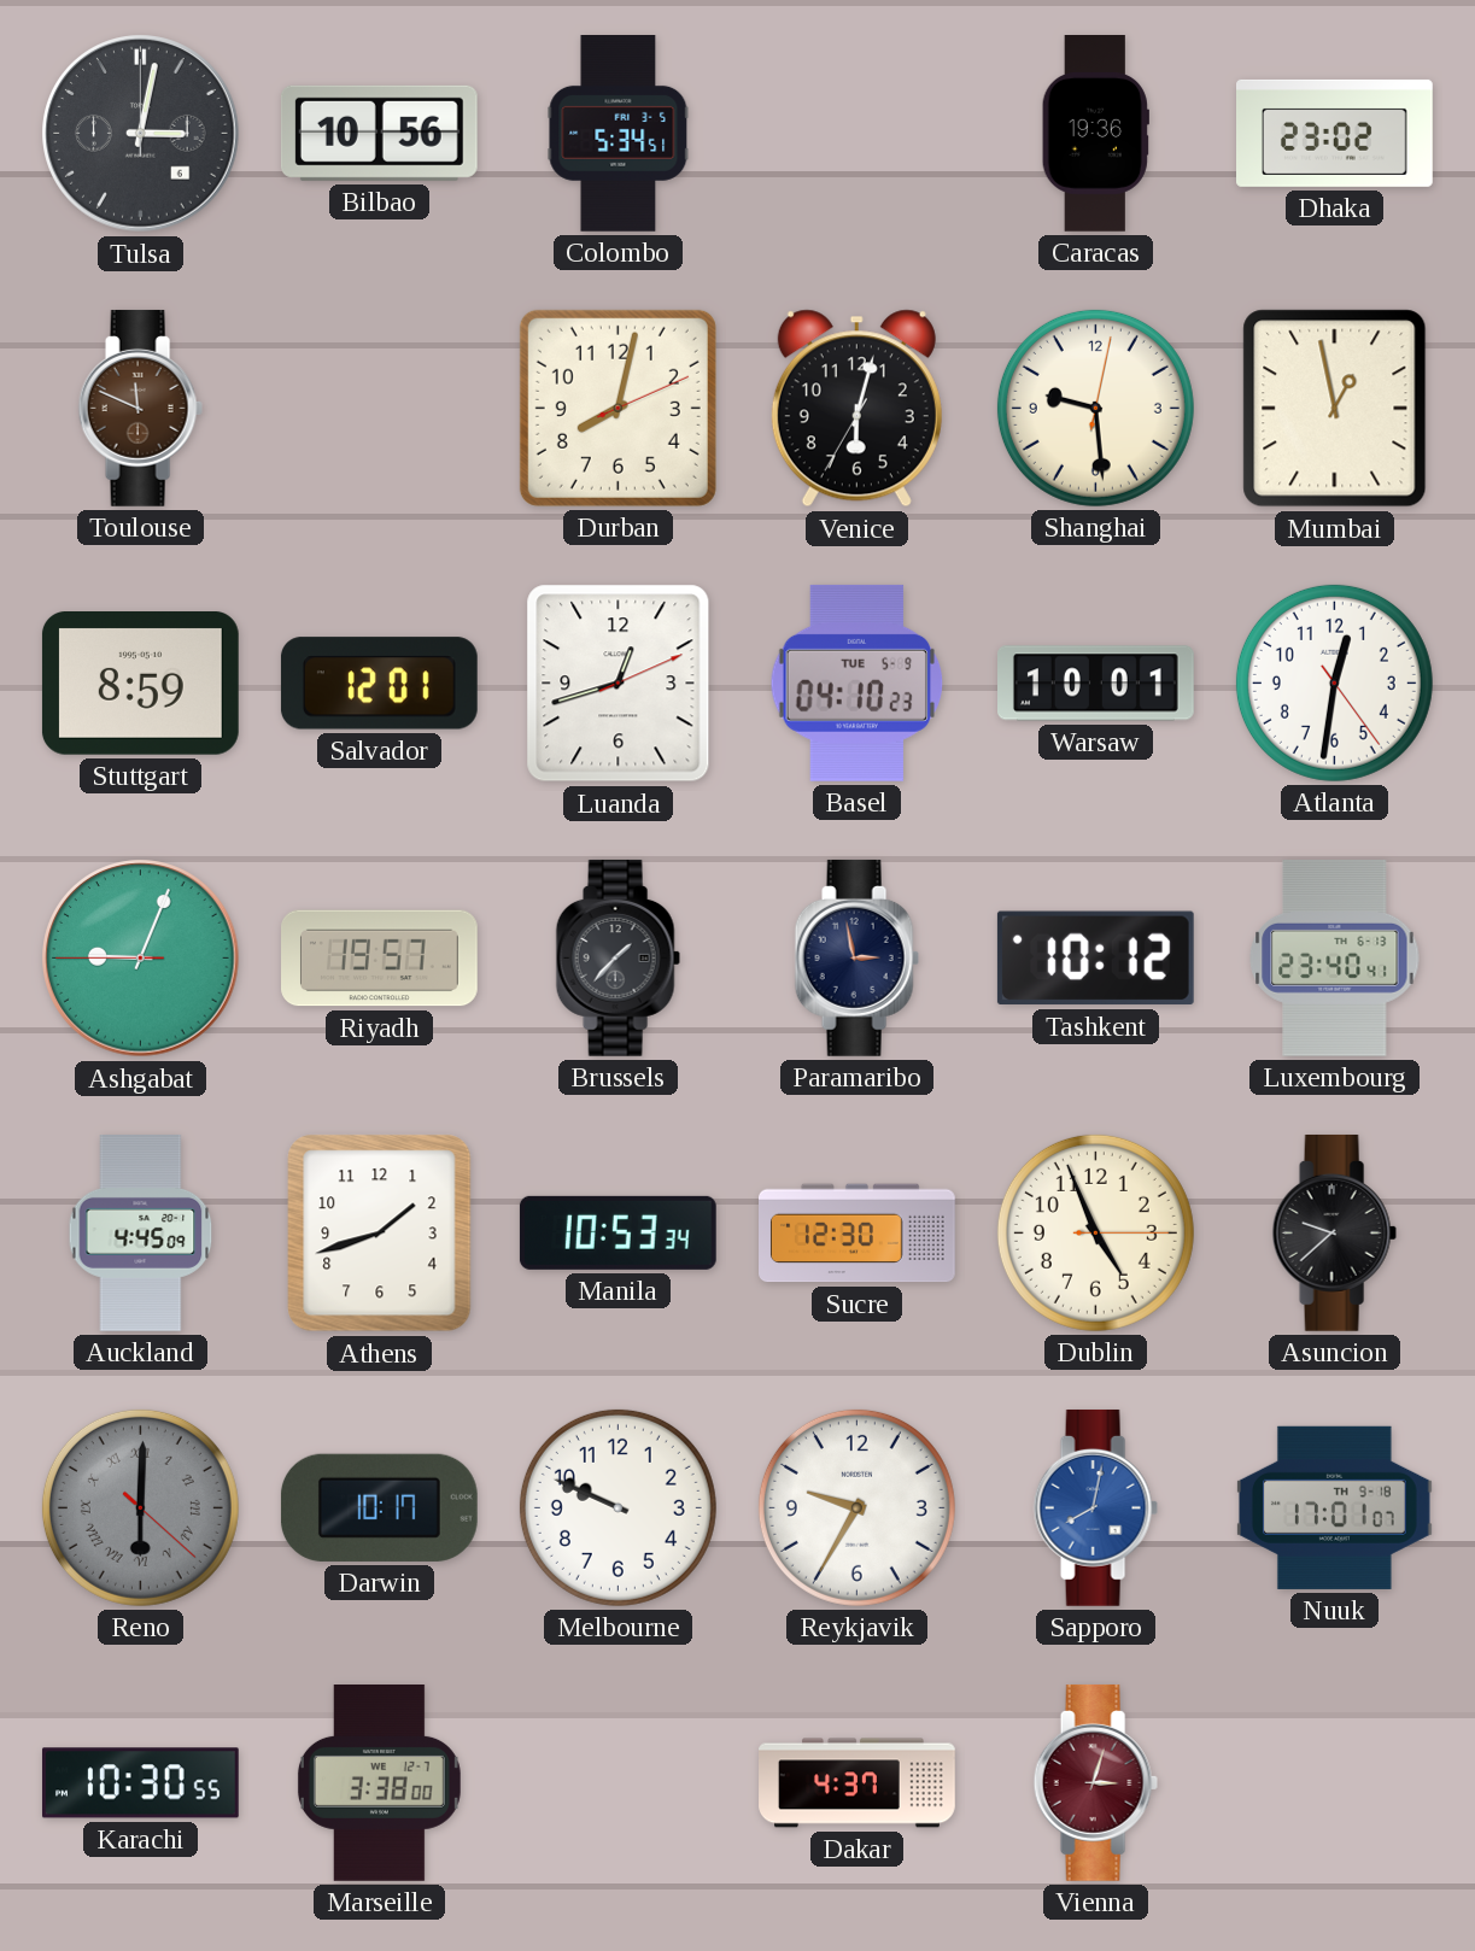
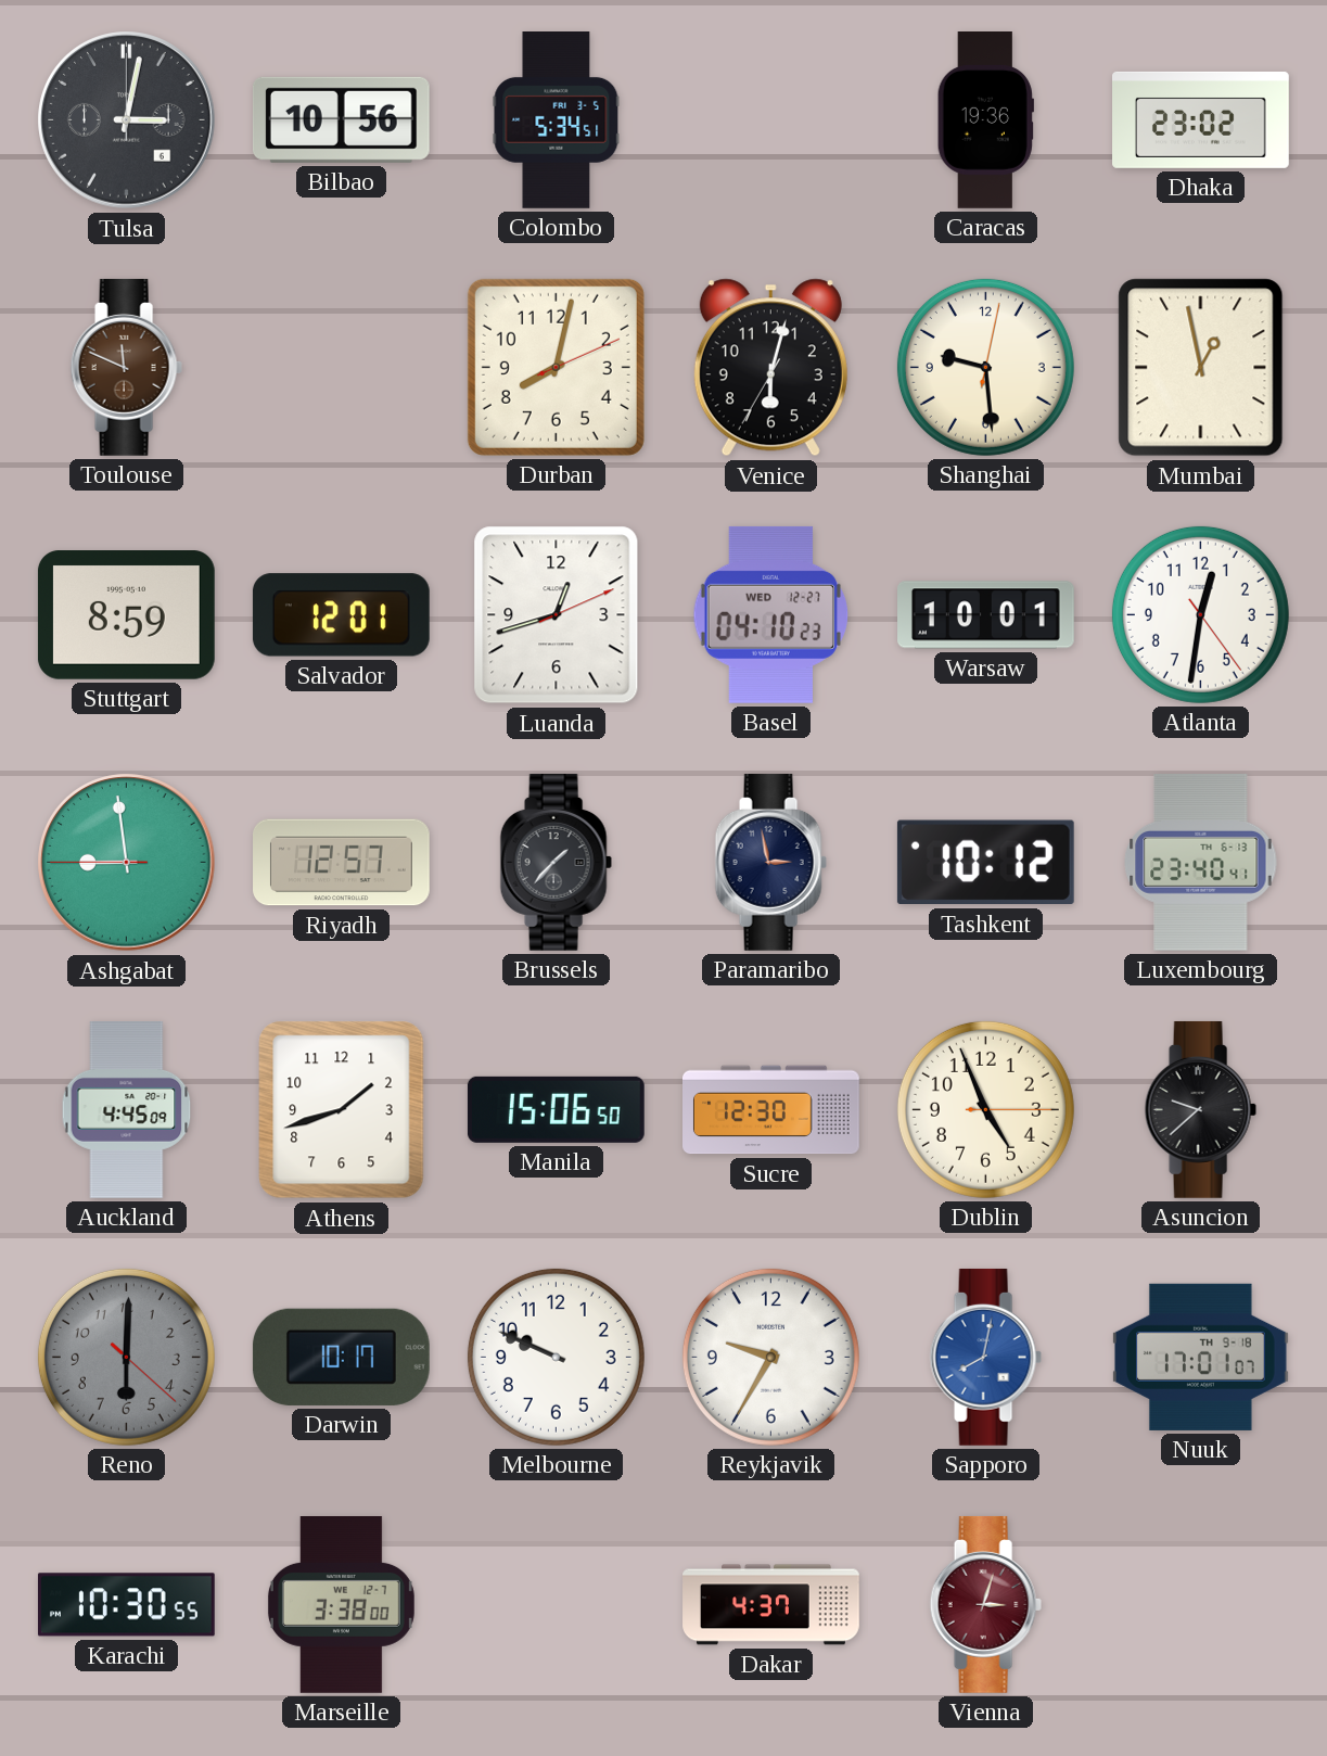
Basel date: TUE 5-9 -> WED 12-27 (771, 614)
Ashgabat: 9:03 -> 8:58 (127, 863)
Riyadh: 19:57 -> 12:57 (342, 863)
Manila: 10:53 -> 15:06 (556, 1109)
Reno numerals: Roman -> Arabic (126, 1357)
